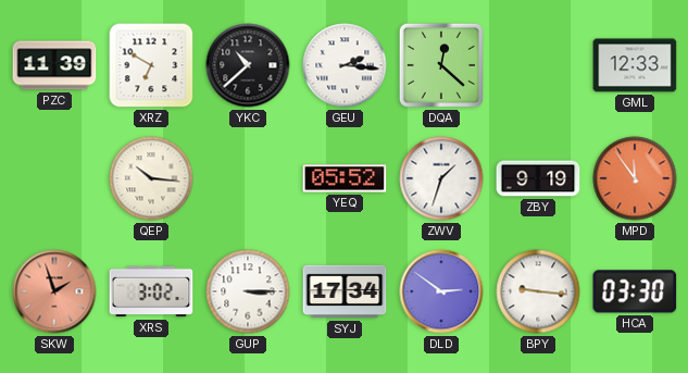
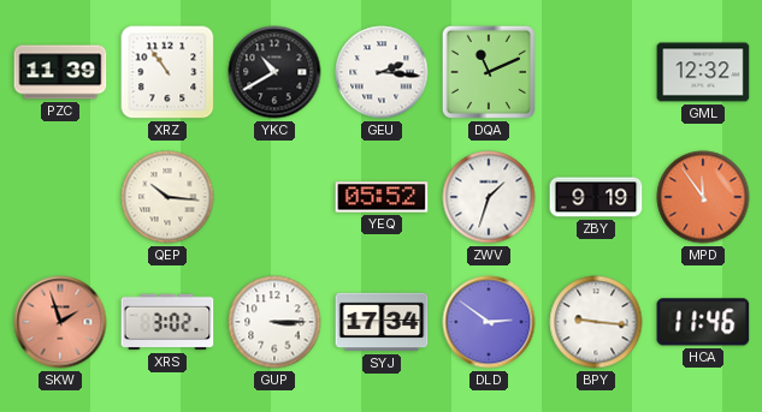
XRZ: 6:50 -> 10:54 (167, 72)
YKC: 10:38 -> 10:40 (274, 72)
DQA: 12:22 -> 11:11 (489, 72)
GML: 12:33 -> 12:32 (703, 72)
HCA: 03:30 -> 11:46 (703, 322)
